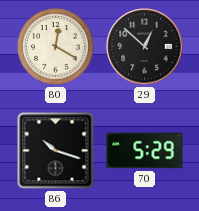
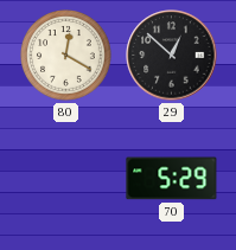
86: 10:18 -> none (56, 151)
